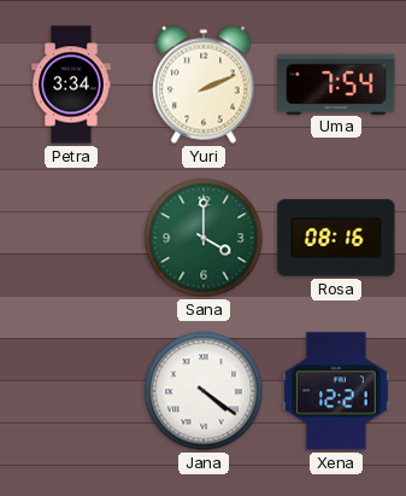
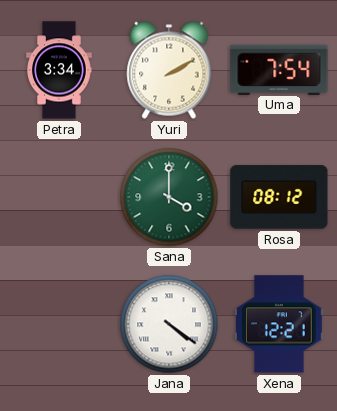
Yuri: 2:11 -> 2:10 (169, 70)
Rosa: 08:16 -> 08:12 (279, 197)
